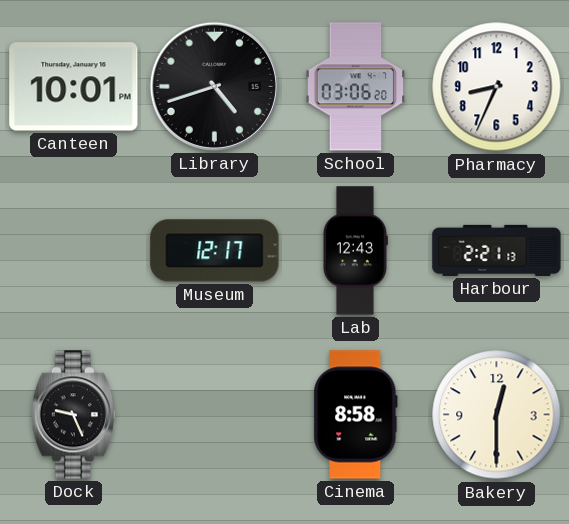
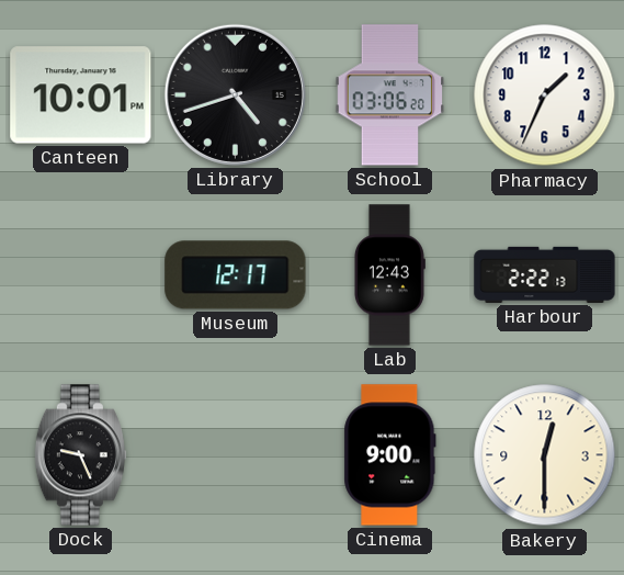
Pharmacy: 8:34 -> 1:34 (545, 95)
Harbour: 2:21 -> 2:22 (545, 274)
Cinema: 8:58 -> 9:00 (390, 455)
